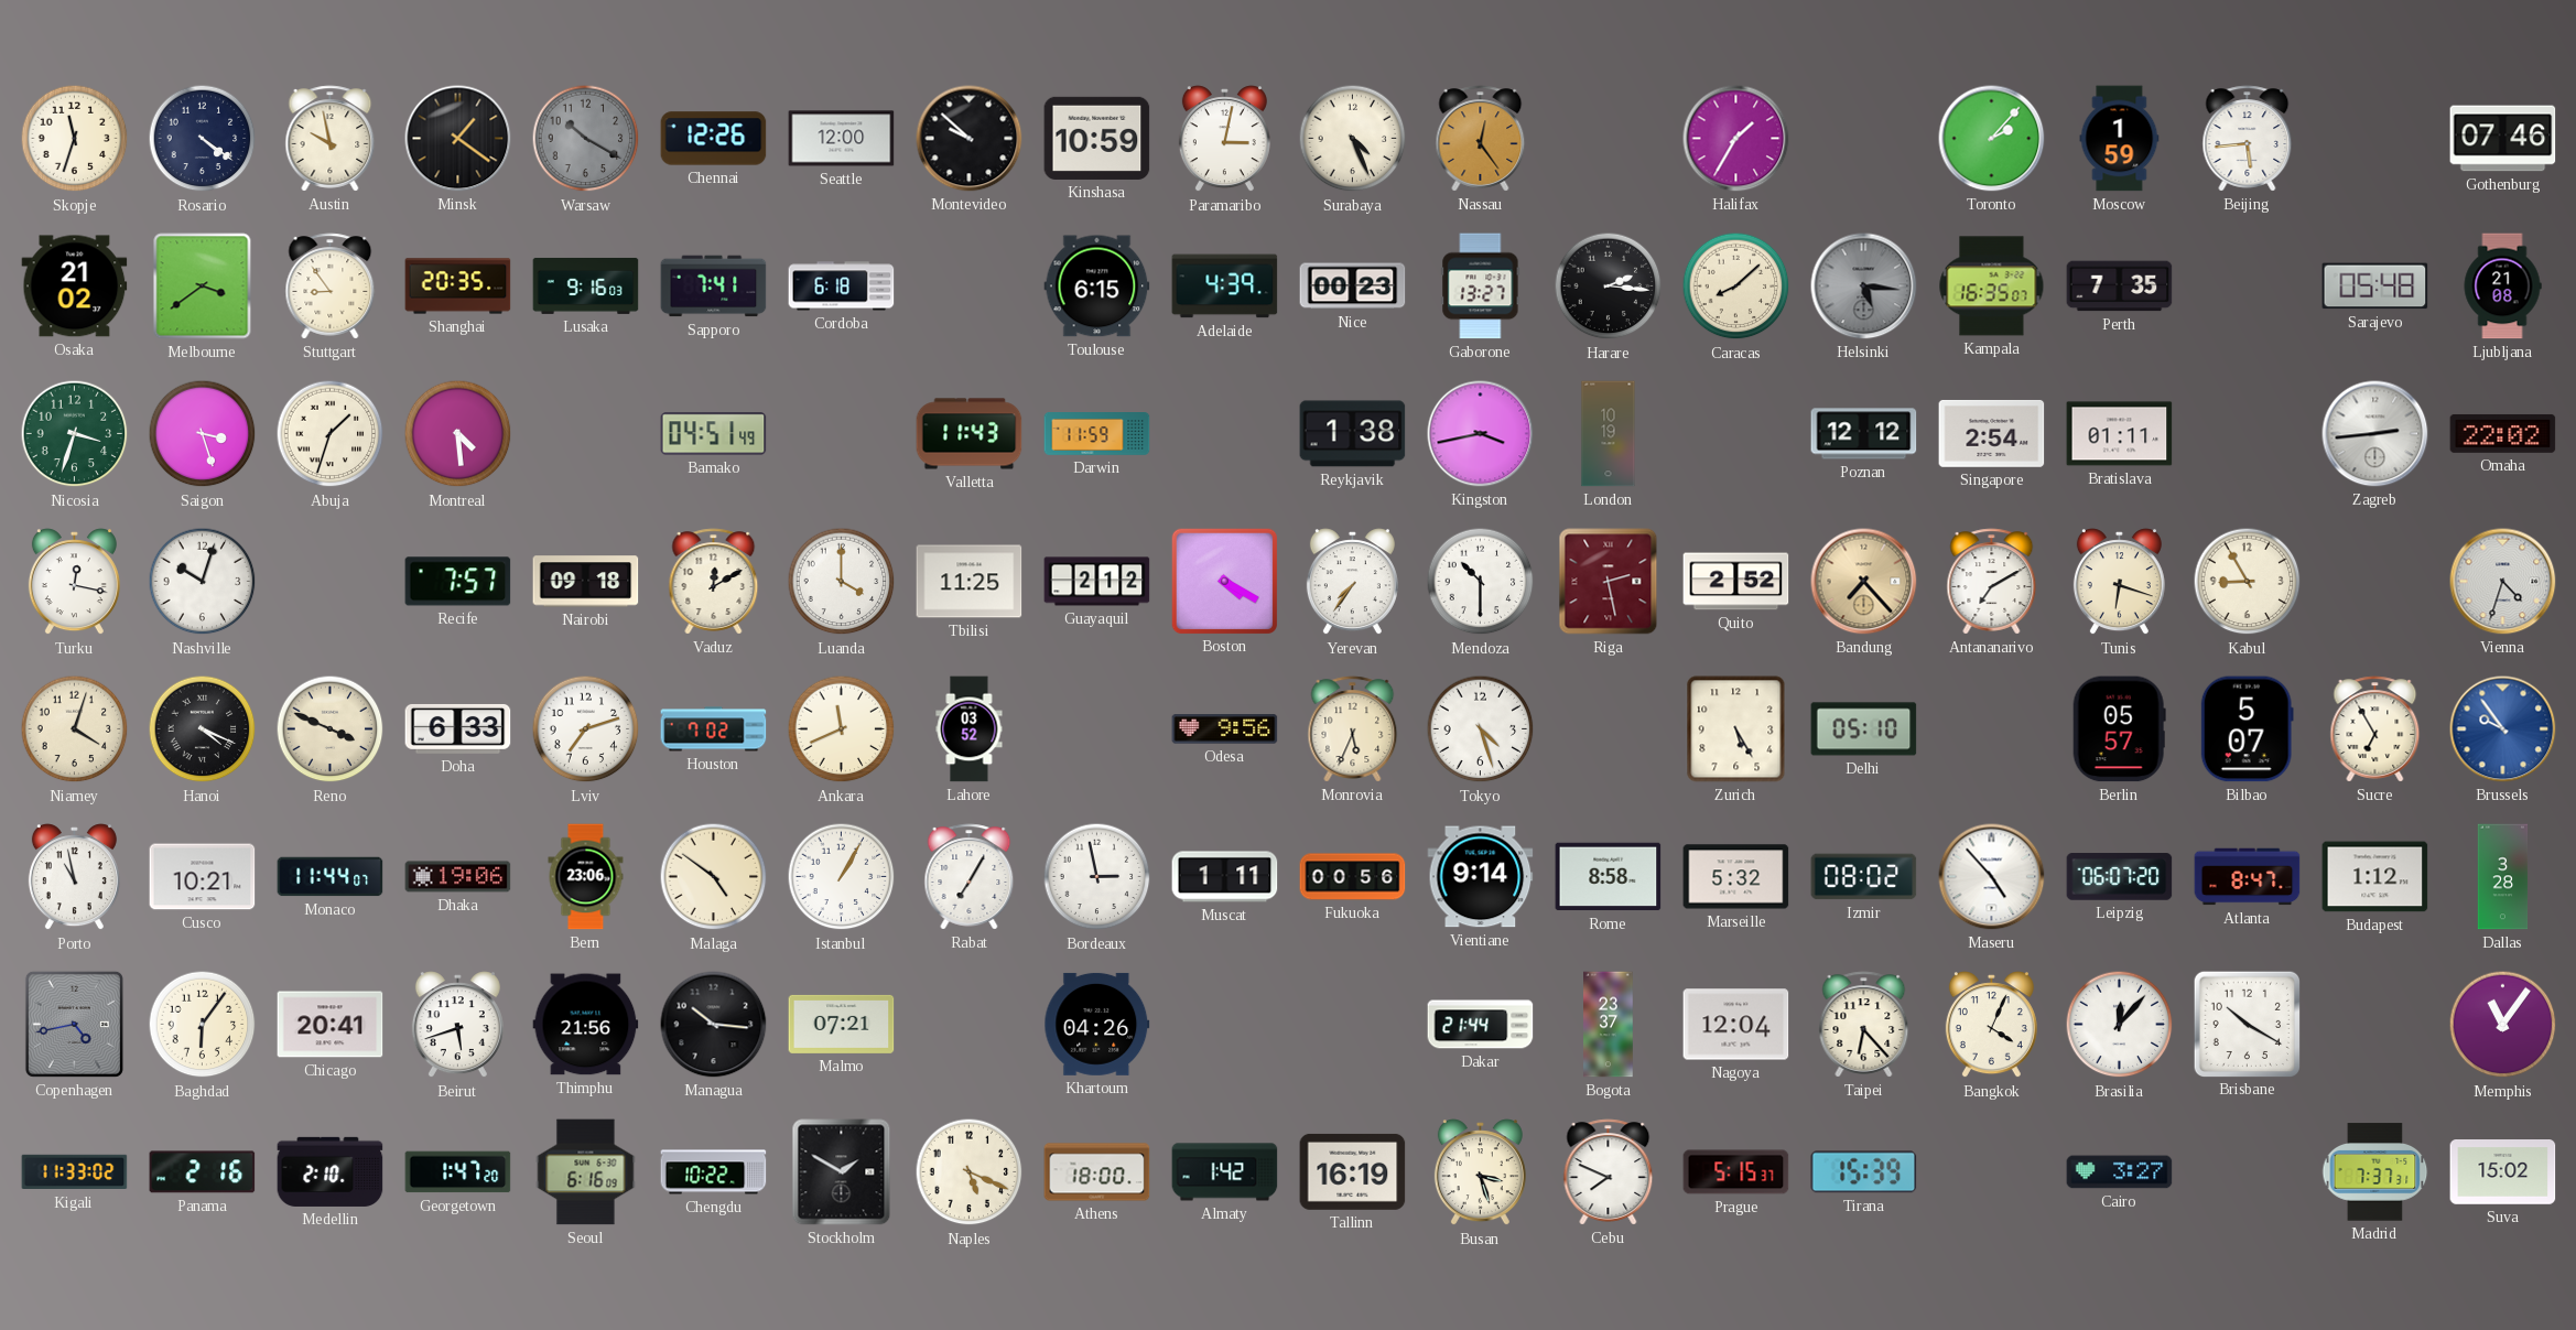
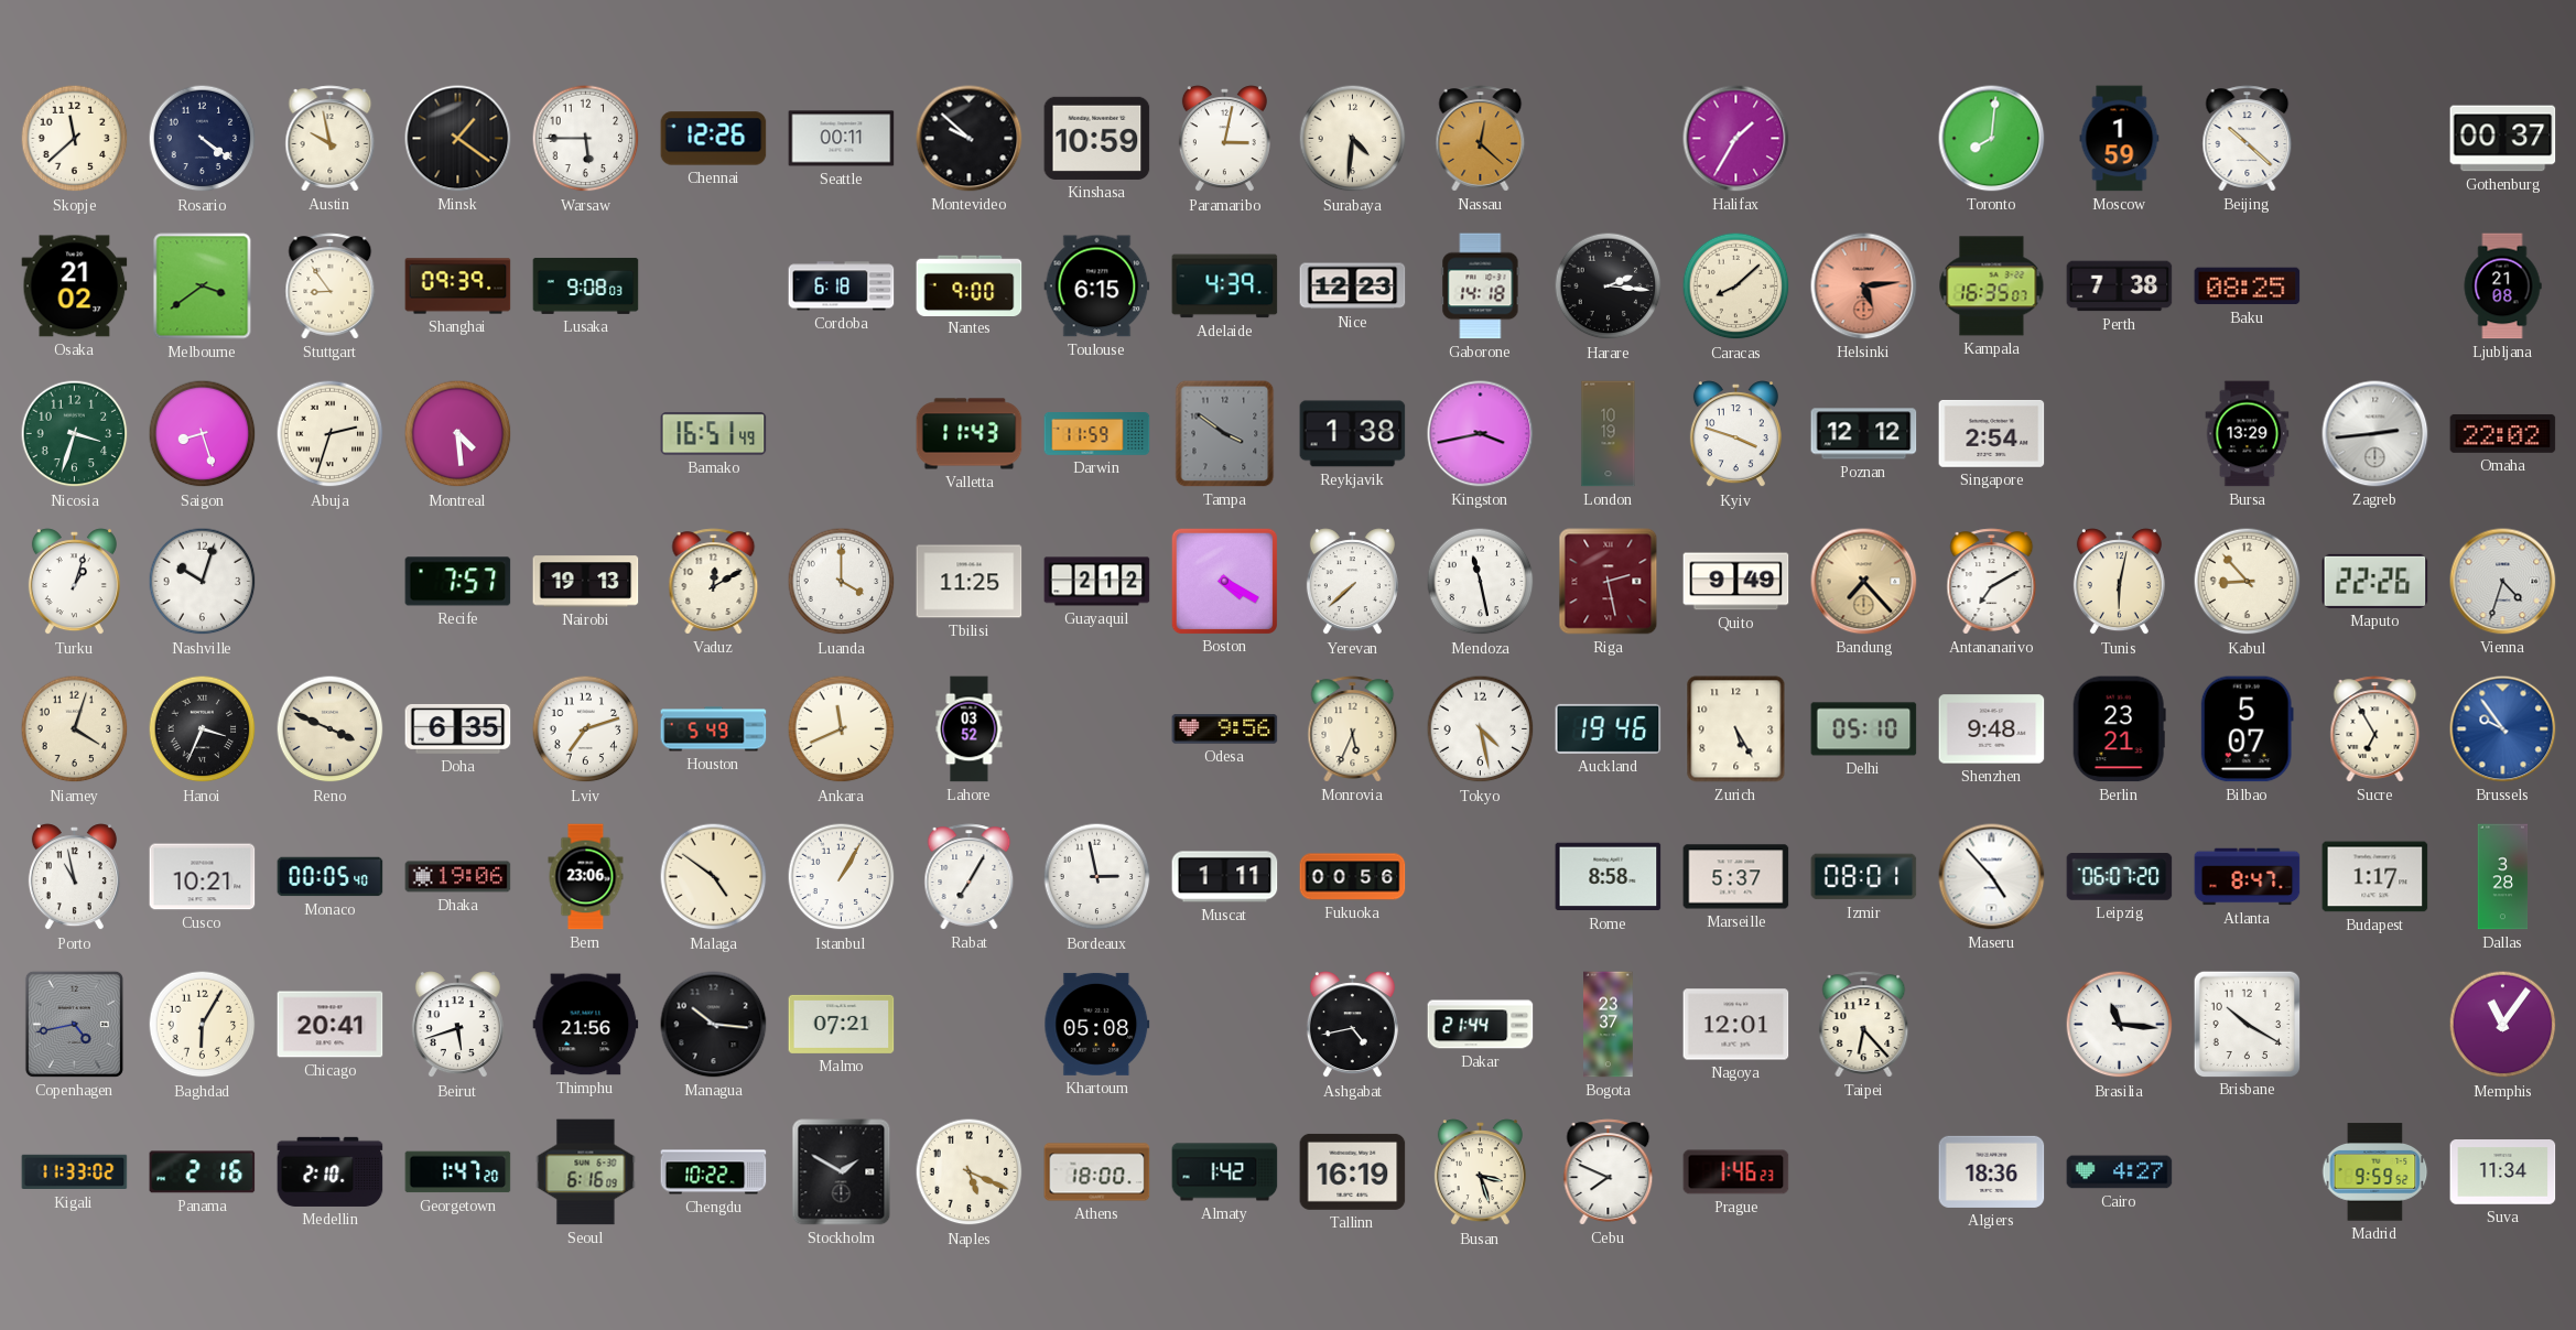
Skopje: 11:33 -> 11:38 (75, 139)
Warsaw: 10:20 -> 5:45 (586, 139)
Warsaw dial: grey -> white (586, 139)
Seattle: 12:00 -> 00:11 (842, 139)
Surabaya: 4:26 -> 4:31 (1353, 139)
Nassau: 12:24 -> 12:22 (1481, 139)
Toronto: 2:07 -> 8:01 (1992, 139)
Beijing: 5:44 -> 10:22 (2248, 139)
Gothenburg: 07:46 -> 00:37 (2503, 139)
Shanghai: 20:35 -> 09:39 (458, 286)
Lusaka: 9:16 -> 9:08 (586, 285)
Sapporo: 7:41 -> none (714, 286)
Nantes: none -> 9:00 (970, 285)
Nice: 00:23 -> 12:23 (1353, 286)
Gaborone: 13:27 -> 14:18 (1481, 286)
Helsinki: 5:16 -> 5:14 (1864, 286)
Helsinki dial: grey -> salmon (1864, 286)
Perth: 7:35 -> 7:38 (2120, 286)
Baku: none -> 08:25 (2248, 286)
Sarajevo: 05:48 -> none (2375, 286)
Saigon: 3:27 -> 8:27 (203, 434)
Abuja: 1:33 -> 2:33 (331, 434)
Bamako: 04:51 -> 16:51 (714, 434)
Tampa: none -> 3:51 (1225, 434)
Kyiv: none -> 3:48 (1735, 434)
Bratislava: 01:11 -> none (2120, 434)
Bursa: none -> 13:29 (2248, 434)
Turku: 12:17 -> 1:03 (74, 582)
Nairobi: 09:18 -> 19:13 (586, 582)
Yerevan: 7:36 -> 7:38 (1352, 582)
Mendoza: 10:30 -> 11:28 (1481, 582)
Quito: 2:52 -> 9:49 (1736, 582)
Tunis: 6:18 -> 6:02 (2119, 582)
Kabul: 8:55 -> 8:53 (2248, 582)
Maputo: none -> 22:26 (2375, 581)
Hanoi: 4:19 -> 3:34 (203, 729)
Doha: 6:33 -> 6:35 (458, 728)
Houston: 7:02 -> 5:49 (714, 729)
Tokyo: 4:27 -> 4:28 (1481, 729)
Auckland: none -> 19:46 (1609, 728)
Shenzhen: none -> 9:48 (1992, 729)
Berlin: 05:57 -> 23:21 (2119, 729)
Monaco: 11:44 -> 00:05 (331, 877)
Vientiane: 9:14 -> none (1481, 877)
Marseille: 5:32 -> 5:37 (1736, 877)
Izmir: 08:02 -> 08:01 (1864, 877)
Budapest: 1:12 -> 1:17 (2375, 877)
Baghdad: 6:06 -> 6:05 (203, 1025)
Khartoum: 04:26 -> 05:08 (1097, 1024)
Ashgabat: none -> 4:43 (1352, 1025)
Nagoya: 12:04 -> 12:01 (1736, 1025)
Bangkok: 4:04 -> none (1991, 1025)
Brasilia: 12:07 -> 11:16 (2120, 1025)
Prague: 5:15 -> 1:46 (1736, 1172)
Tirana: 15:39 -> none (1864, 1172)
Algiers: none -> 18:36 (1992, 1171)
Cairo: 3:27 -> 4:27 (2120, 1172)
Madrid: 7:37 -> 9:59 (2375, 1172)
Suva: 15:02 -> 11:34 (2503, 1172)
